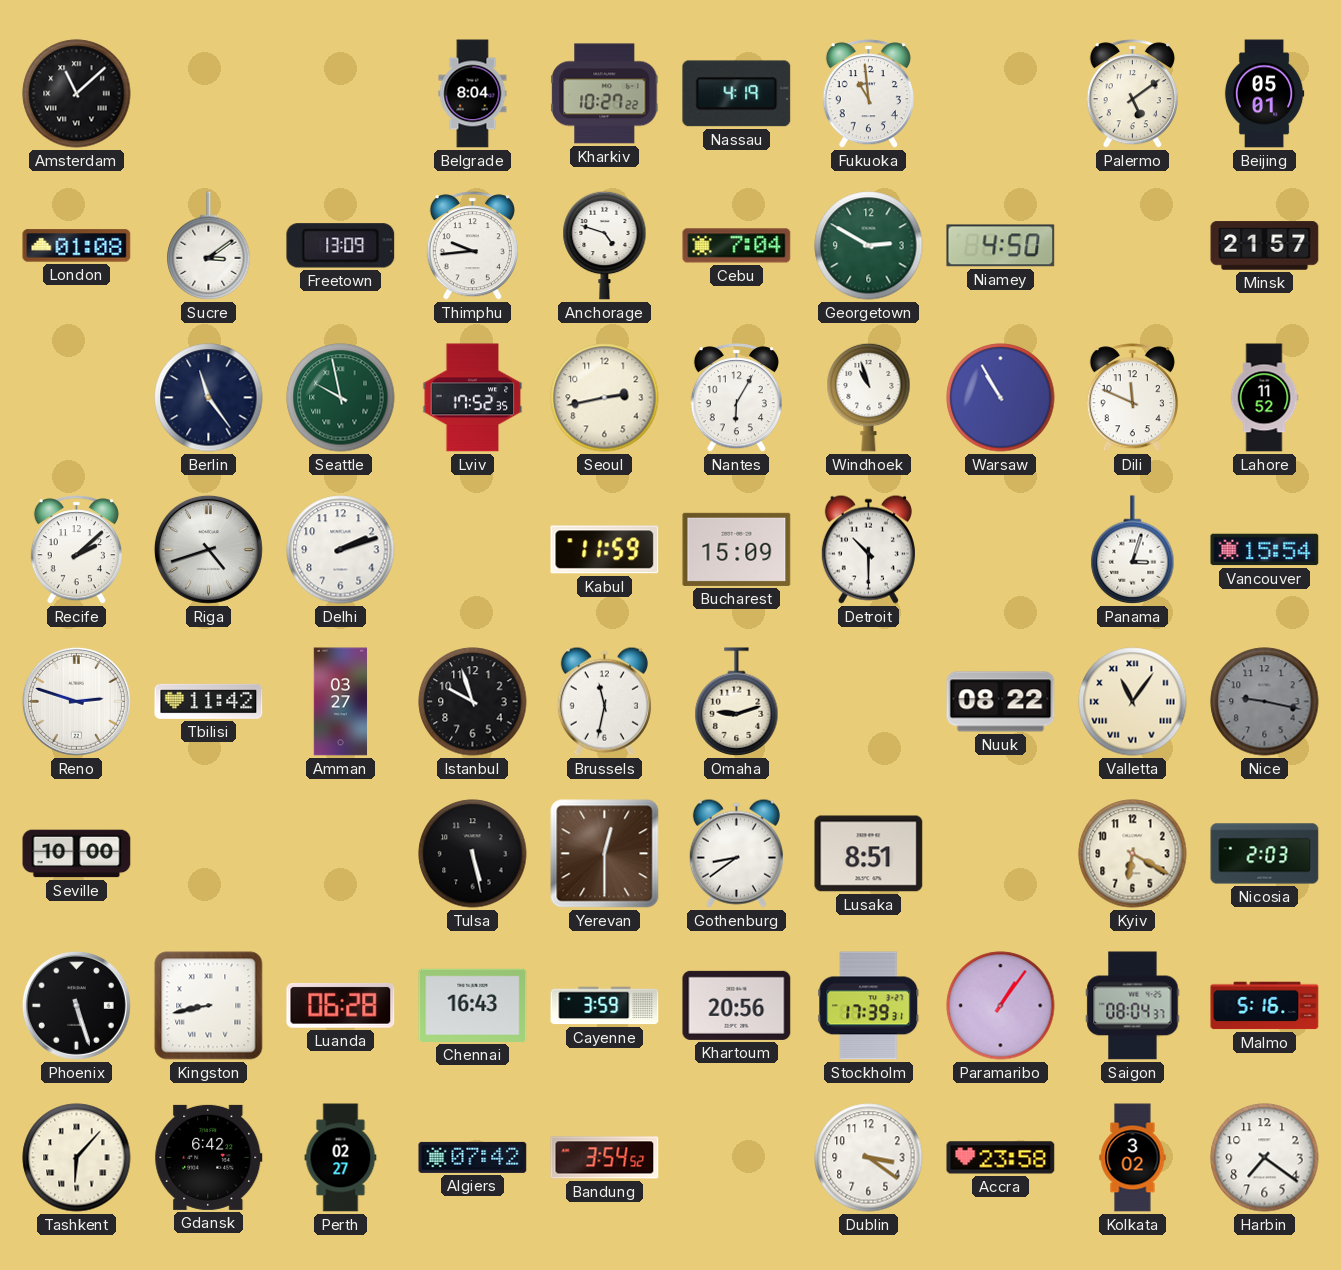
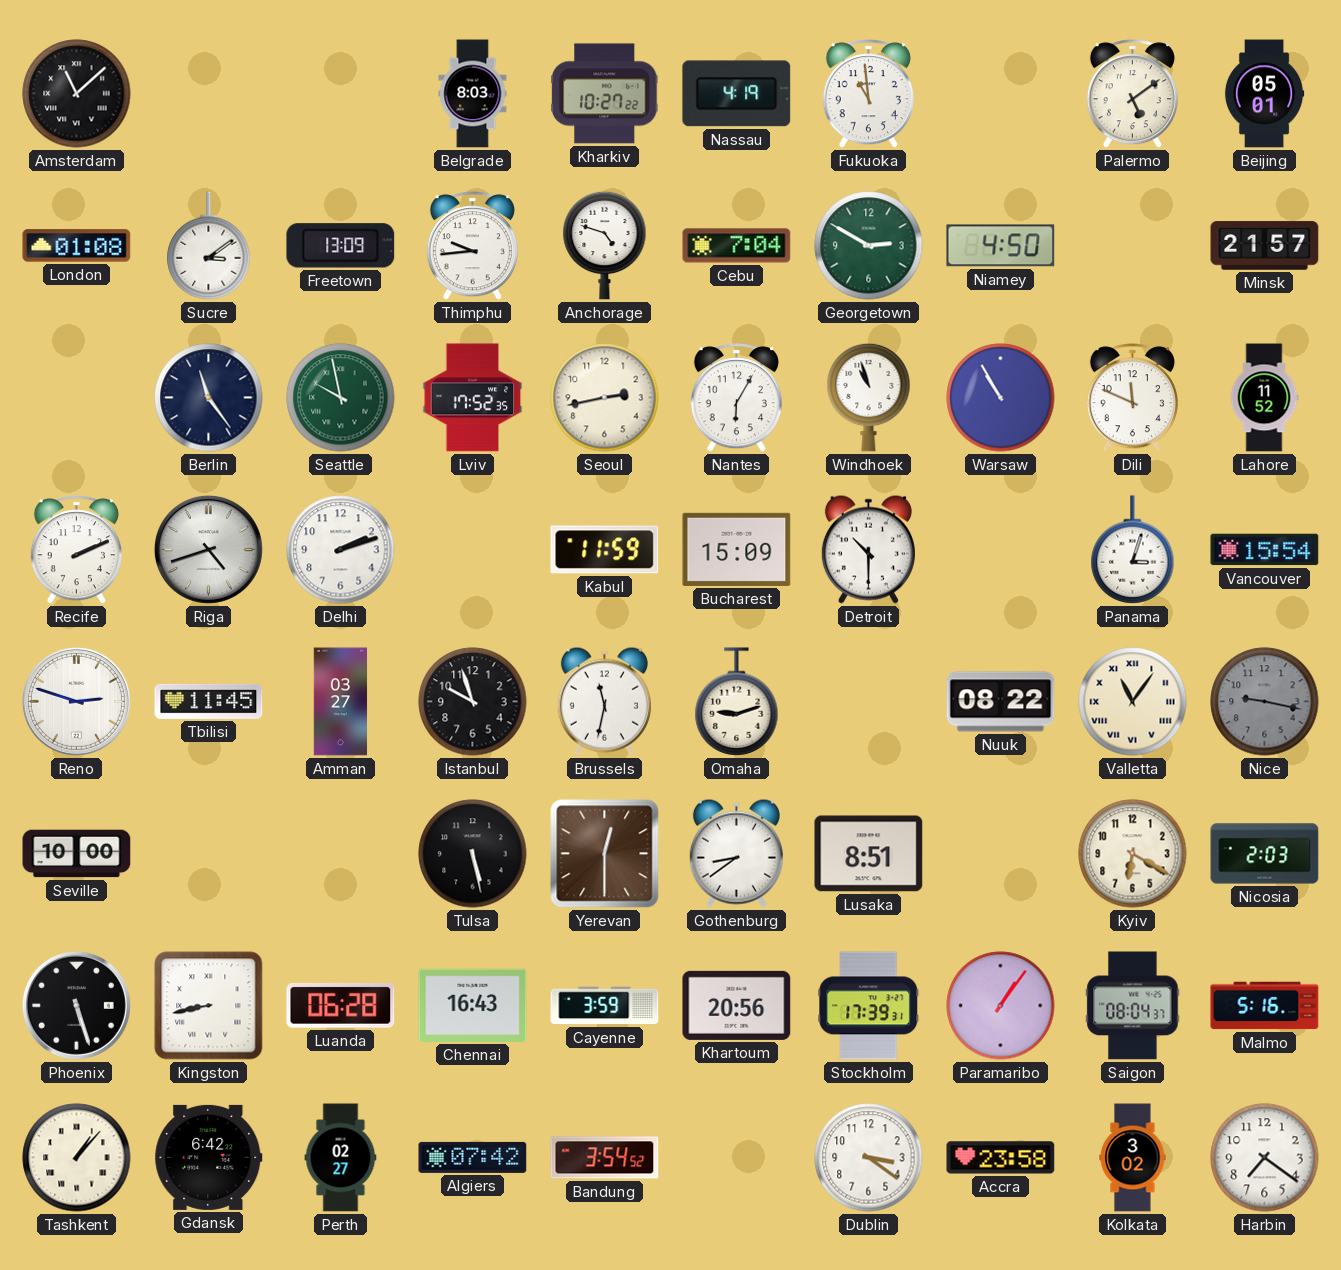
Belgrade: 8:04 -> 8:03 (473, 94)
Recife: 2:08 -> 2:11 (76, 550)
Tbilisi: 11:42 -> 11:45 (209, 701)
Tashkent: 6:07 -> 1:07 (77, 1158)
